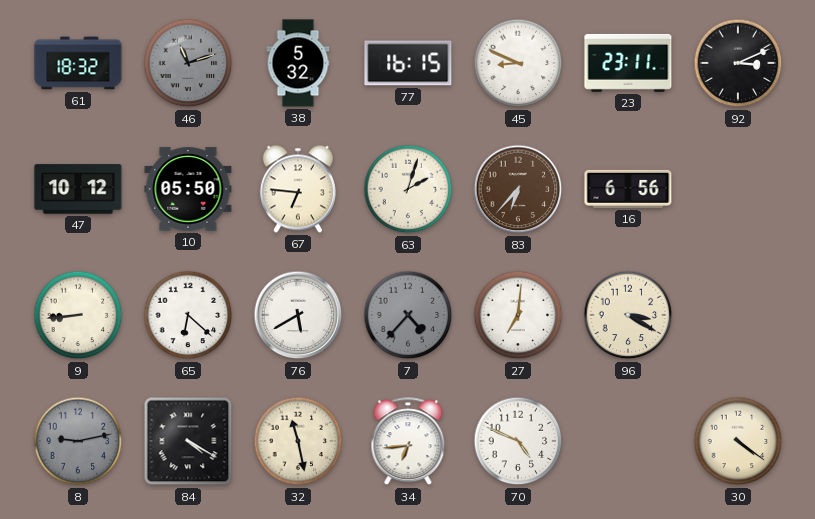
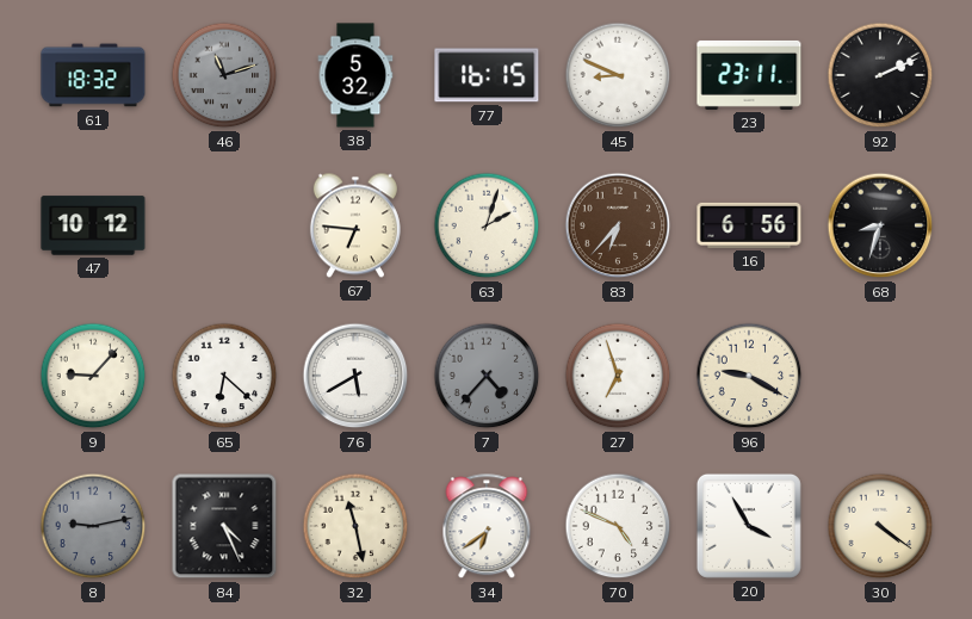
92: 3:11 -> 2:11 (880, 75)
10: 05:50 -> none (188, 189)
68: none -> 8:33 (880, 225)
9: 8:44 -> 9:07 (93, 376)
27: 7:01 -> 6:57 (618, 376)
96: 3:20 -> 9:20 (749, 376)
84: 4:20 -> 4:26 (224, 526)
34: 6:44 -> 6:39 (487, 527)
20: none -> 3:55 (749, 526)
